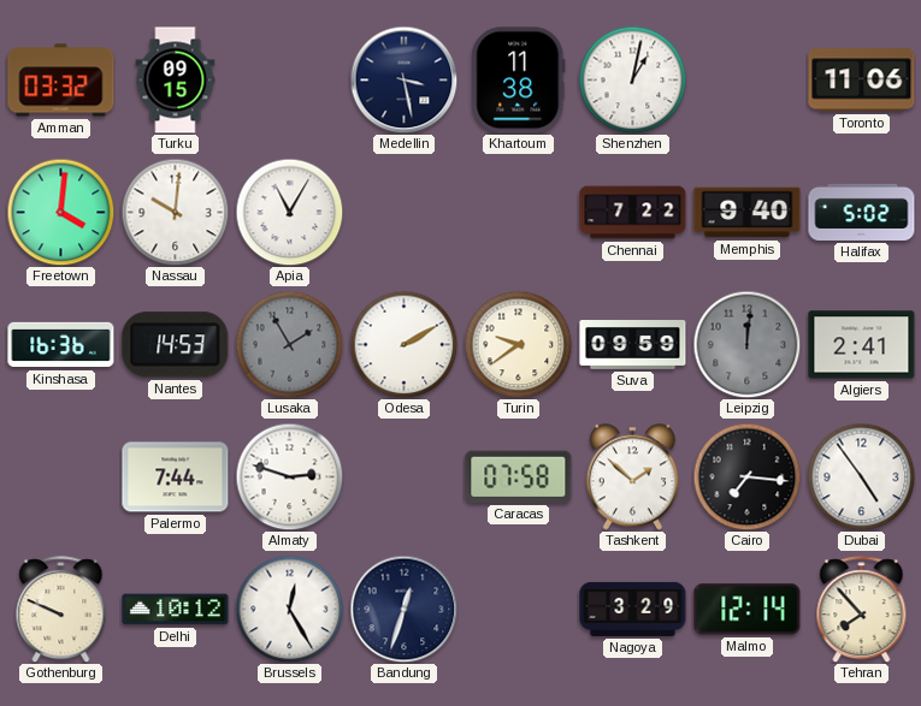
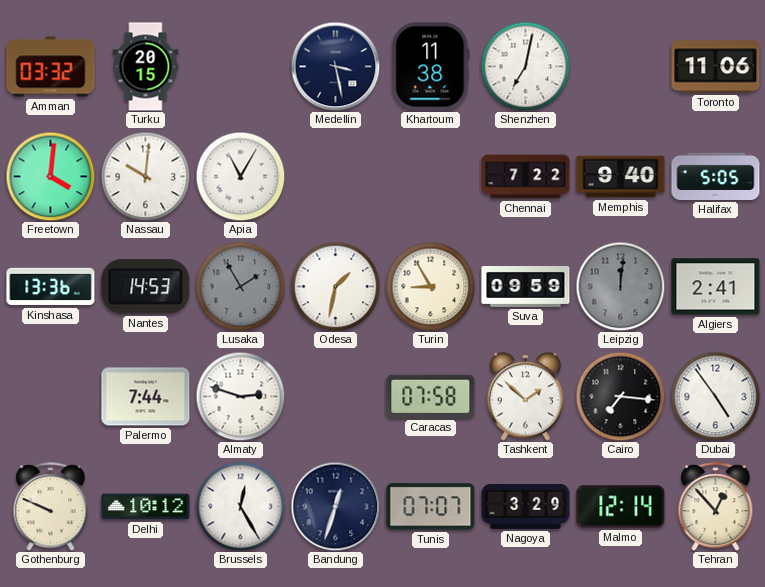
Turku: 09:15 -> 20:15 (146, 67)
Shenzhen: 1:02 -> 7:02 (525, 66)
Halifax: 5:02 -> 5:05 (716, 176)
Kinshasa: 16:36 -> 13:36 (51, 287)
Odesa: 2:10 -> 1:32 (335, 286)
Turin: 9:39 -> 8:55 (430, 286)
Tunis: none -> 07:07 (431, 507)
Tehran: 7:53 -> 12:53 (716, 507)
